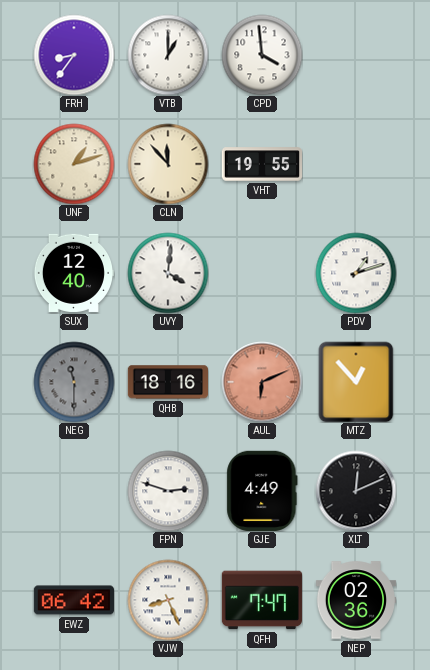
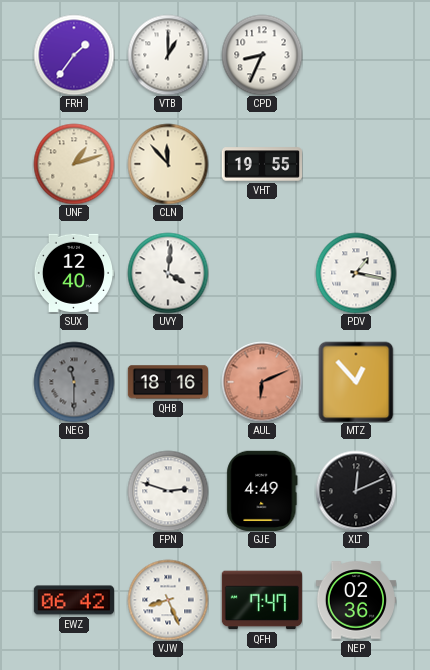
FRH: 8:36 -> 1:36 (74, 55)
CPD: 3:59 -> 8:34 (262, 55)
PDV: 1:12 -> 1:17 (356, 273)
